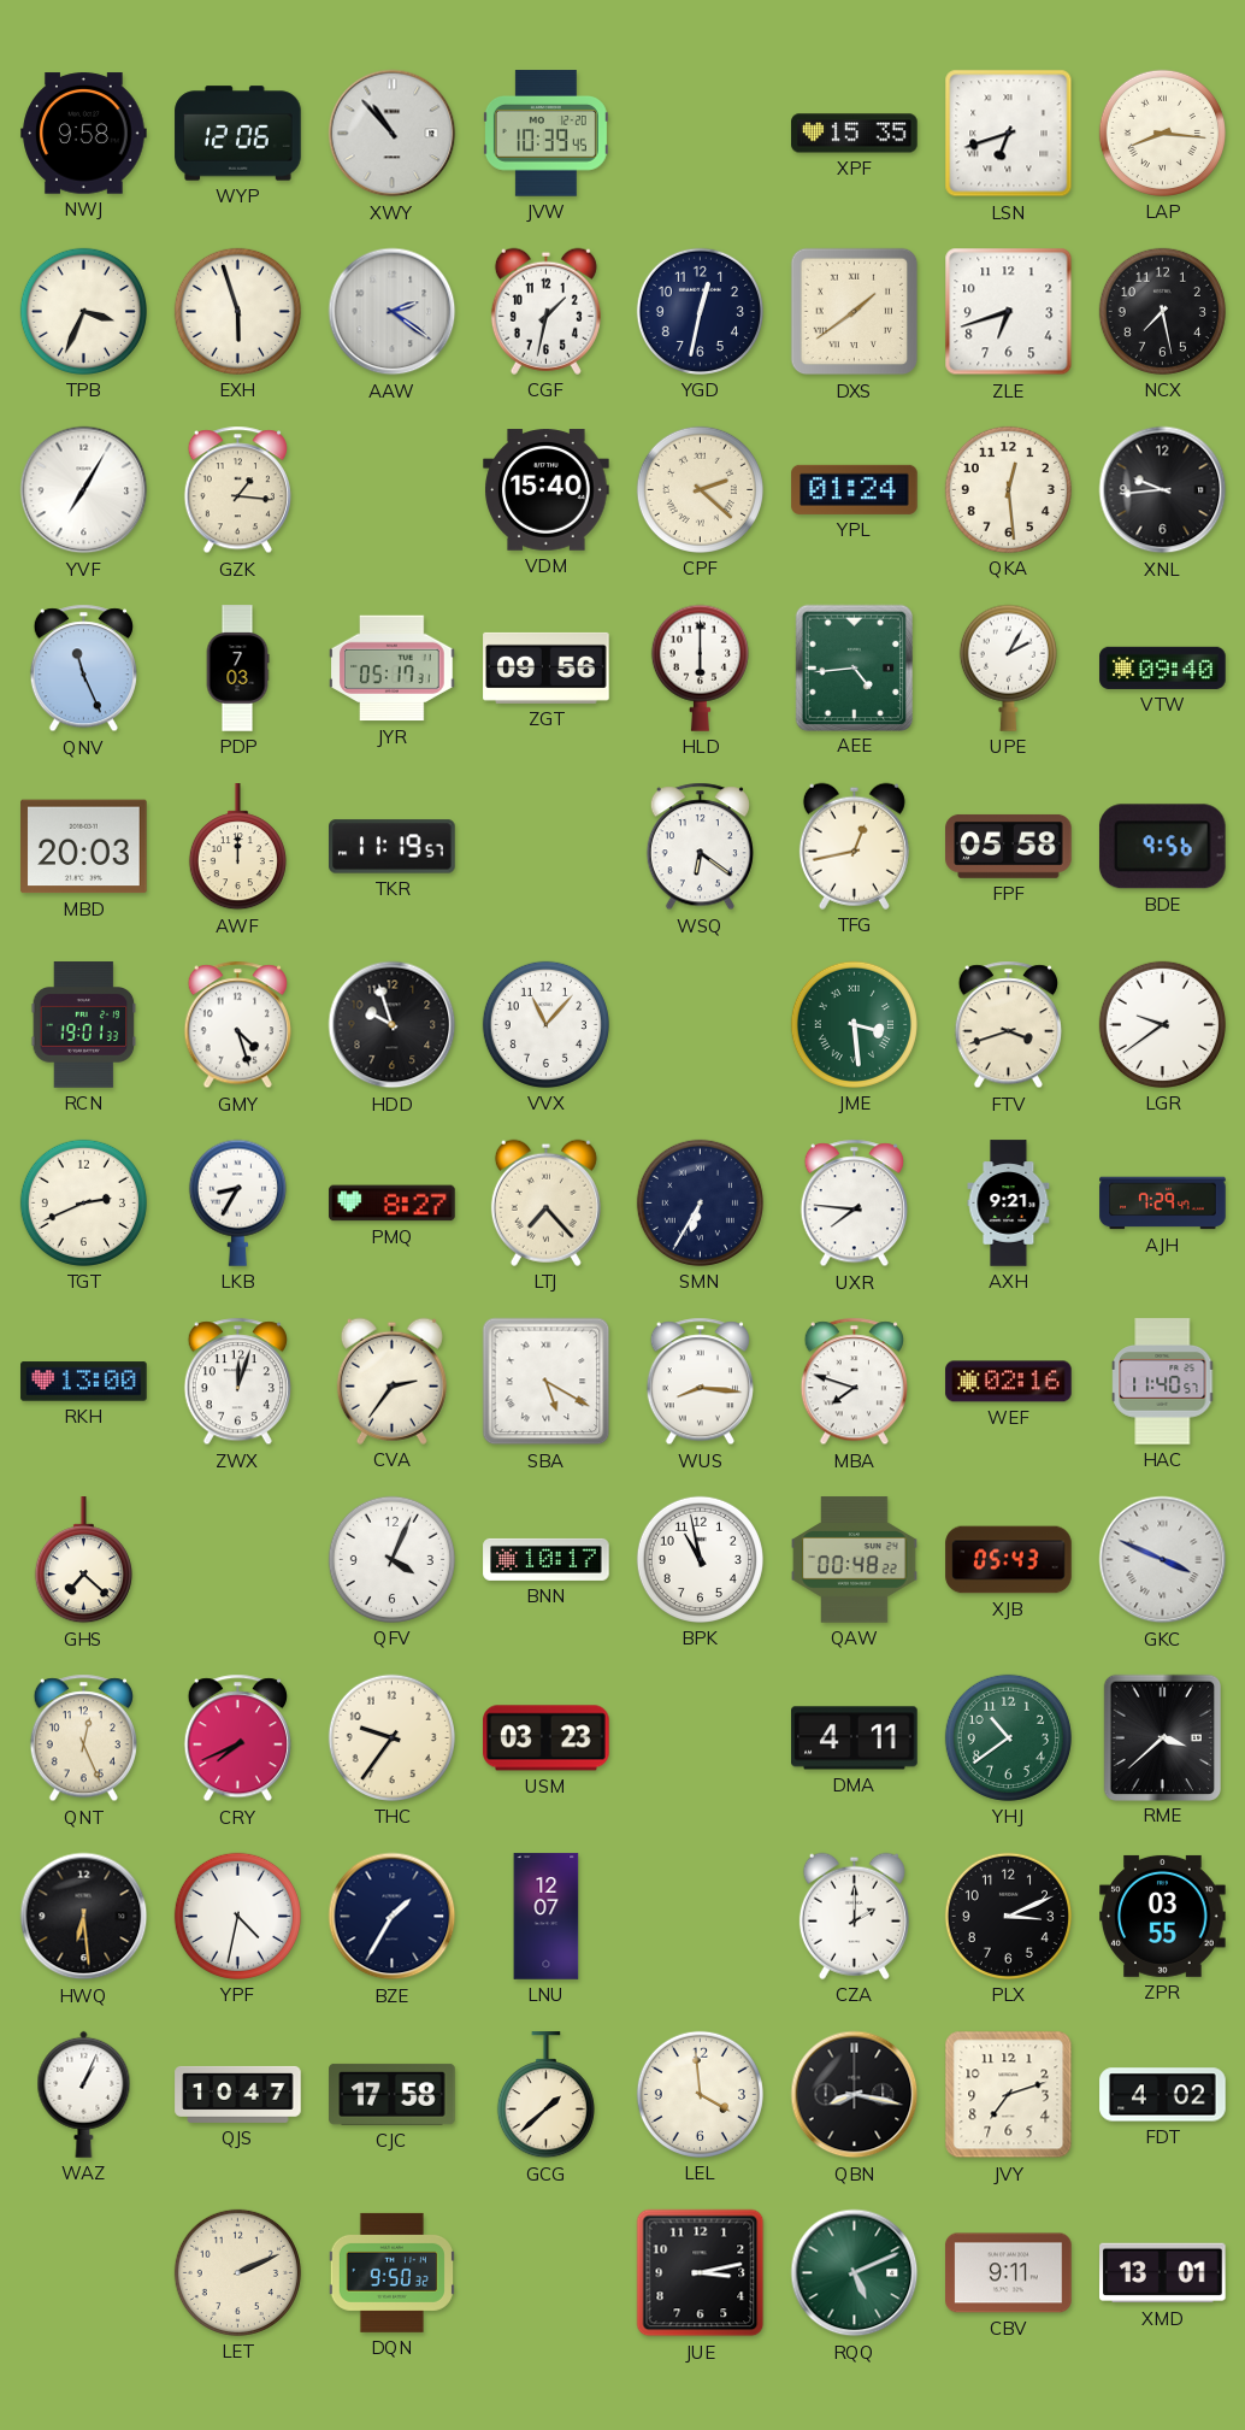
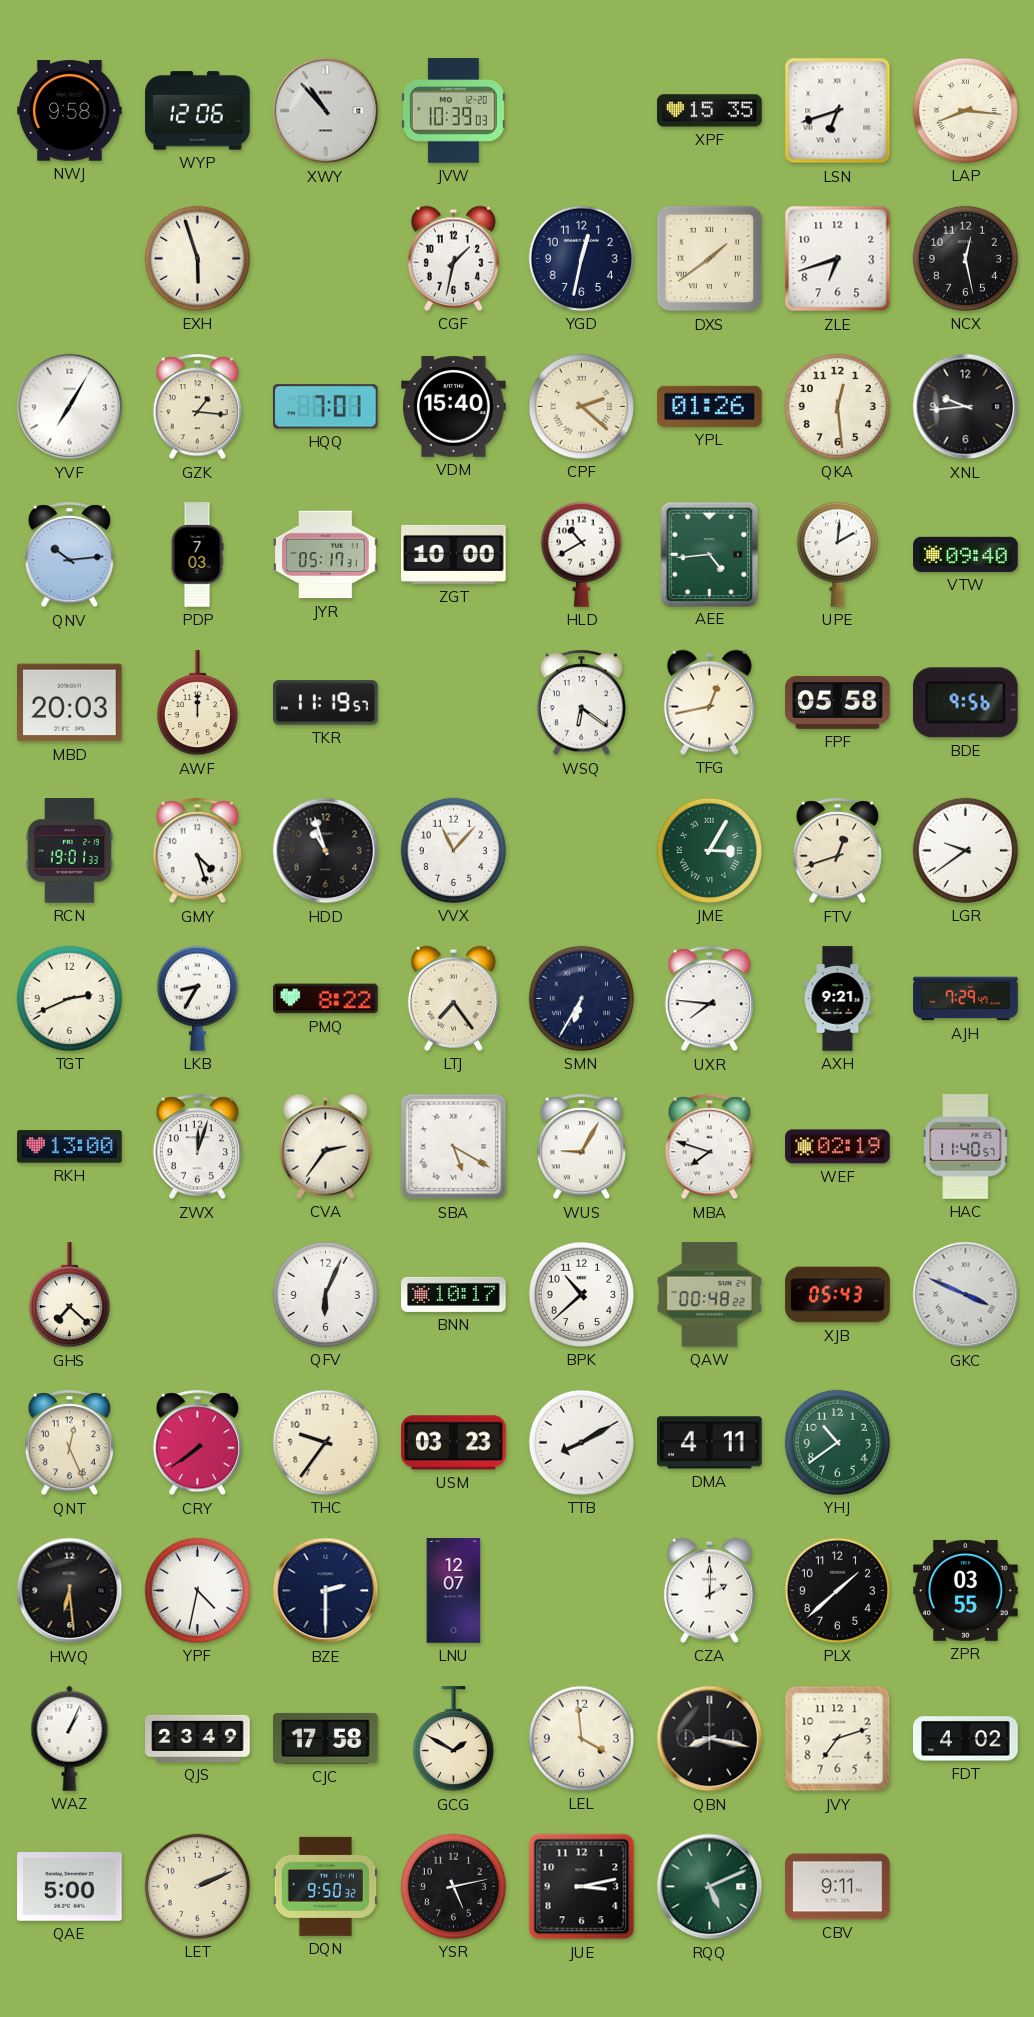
JVW: 10:39:45 -> 10:39:03 (453, 111)
TPB: 3:34 -> none (83, 311)
AAW: 2:21 -> none (393, 312)
NCX: 7:28 -> 12:28 (965, 258)
HQQ: none -> 7:01 (326, 407)
YPL: 01:24 -> 01:26 (710, 406)
QNV: 11:26 -> 10:14 (69, 555)
ZGT: 09:56 -> 10:00 (454, 554)
HLD: 6:00 -> 10:40 (581, 554)
UPE: 2:05 -> 2:01 (837, 554)
HDD: 9:57 -> 10:57 (326, 851)
JME: 3:29 -> 3:05 (709, 850)
FTV: 3:42 -> 12:42 (837, 851)
PMQ: 8:27 -> 8:22 (326, 999)
LTJ: 7:23 -> 7:24 (453, 998)
WUS: 8:16 -> 9:05 (581, 1147)
WEF: 02:16 -> 02:19 (838, 1147)
QFV: 4:04 -> 6:04 (325, 1294)
BPK: 10:58 -> 10:38 (581, 1294)
CRY: 7:41 -> 7:39 (197, 1443)
TTB: none -> 8:10 (581, 1442)
RME: 3:38 -> none (1162, 1737)
BZE: 1:35 -> 2:30 (326, 1591)
PLX: 3:11 -> 1:38 (837, 1590)
QJS: 10:47 -> 23:49 (198, 1738)
GCG: 1:38 -> 1:50 (453, 1739)
QAE: none -> 5:00 (70, 1887)
YSR: none -> 5:13 (453, 1886)
XMD: 13:01 -> none (1163, 2273)
